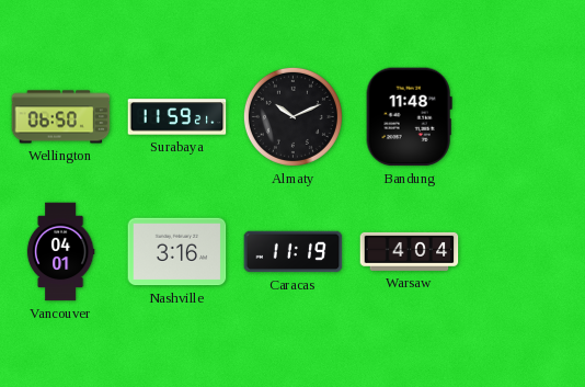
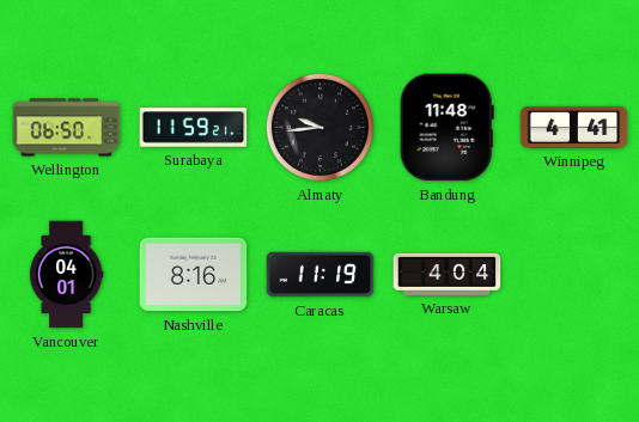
Almaty: 10:11 -> 9:44 (319, 127)
Winnipeg: none -> 4:41 (574, 127)
Nashville: 3:16 -> 8:16 (194, 275)
